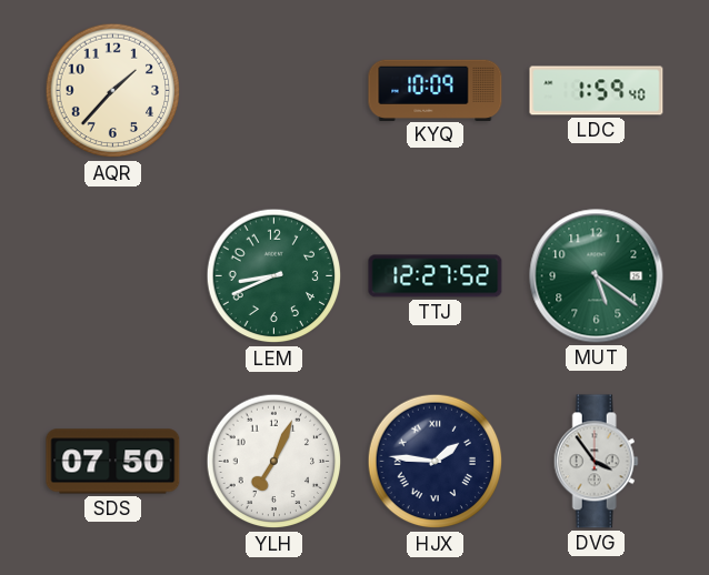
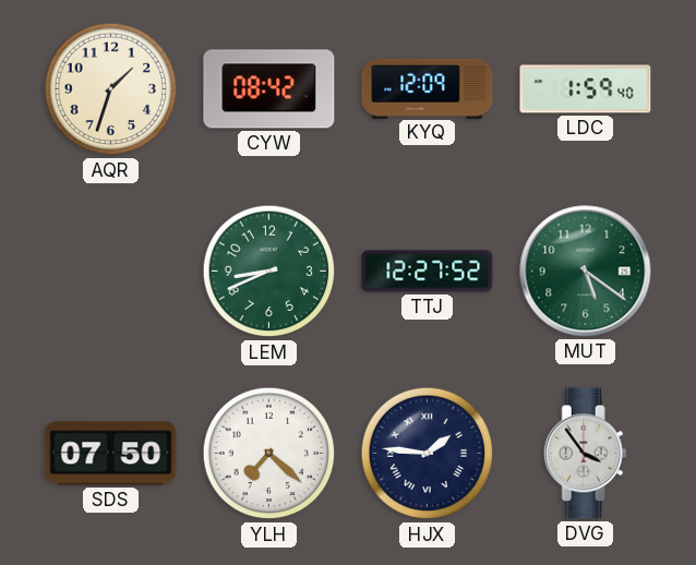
AQR: 1:37 -> 1:33 (111, 89)
CYW: none -> 08:42 (269, 89)
KYQ: 10:09 -> 12:09 (428, 88)
YLH: 7:04 -> 7:22 (269, 454)
